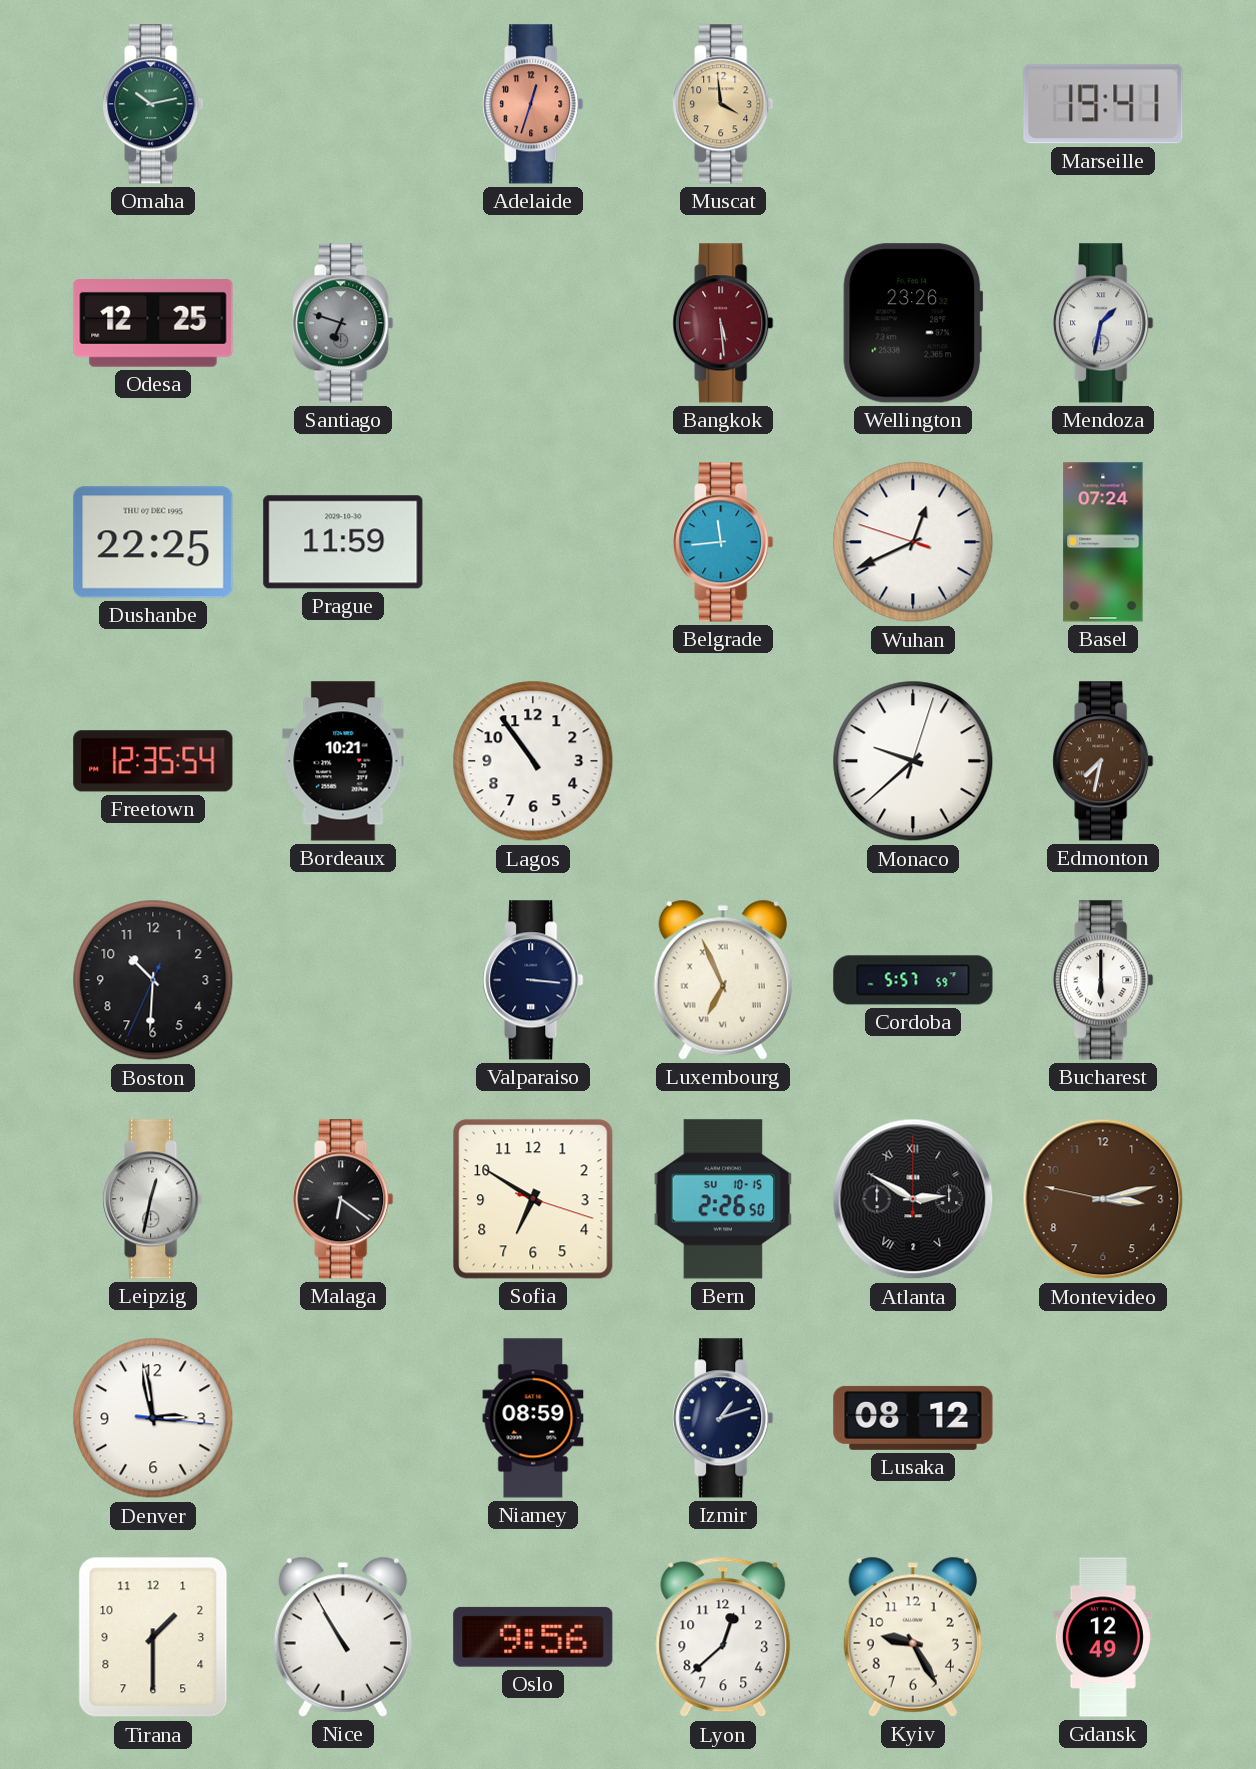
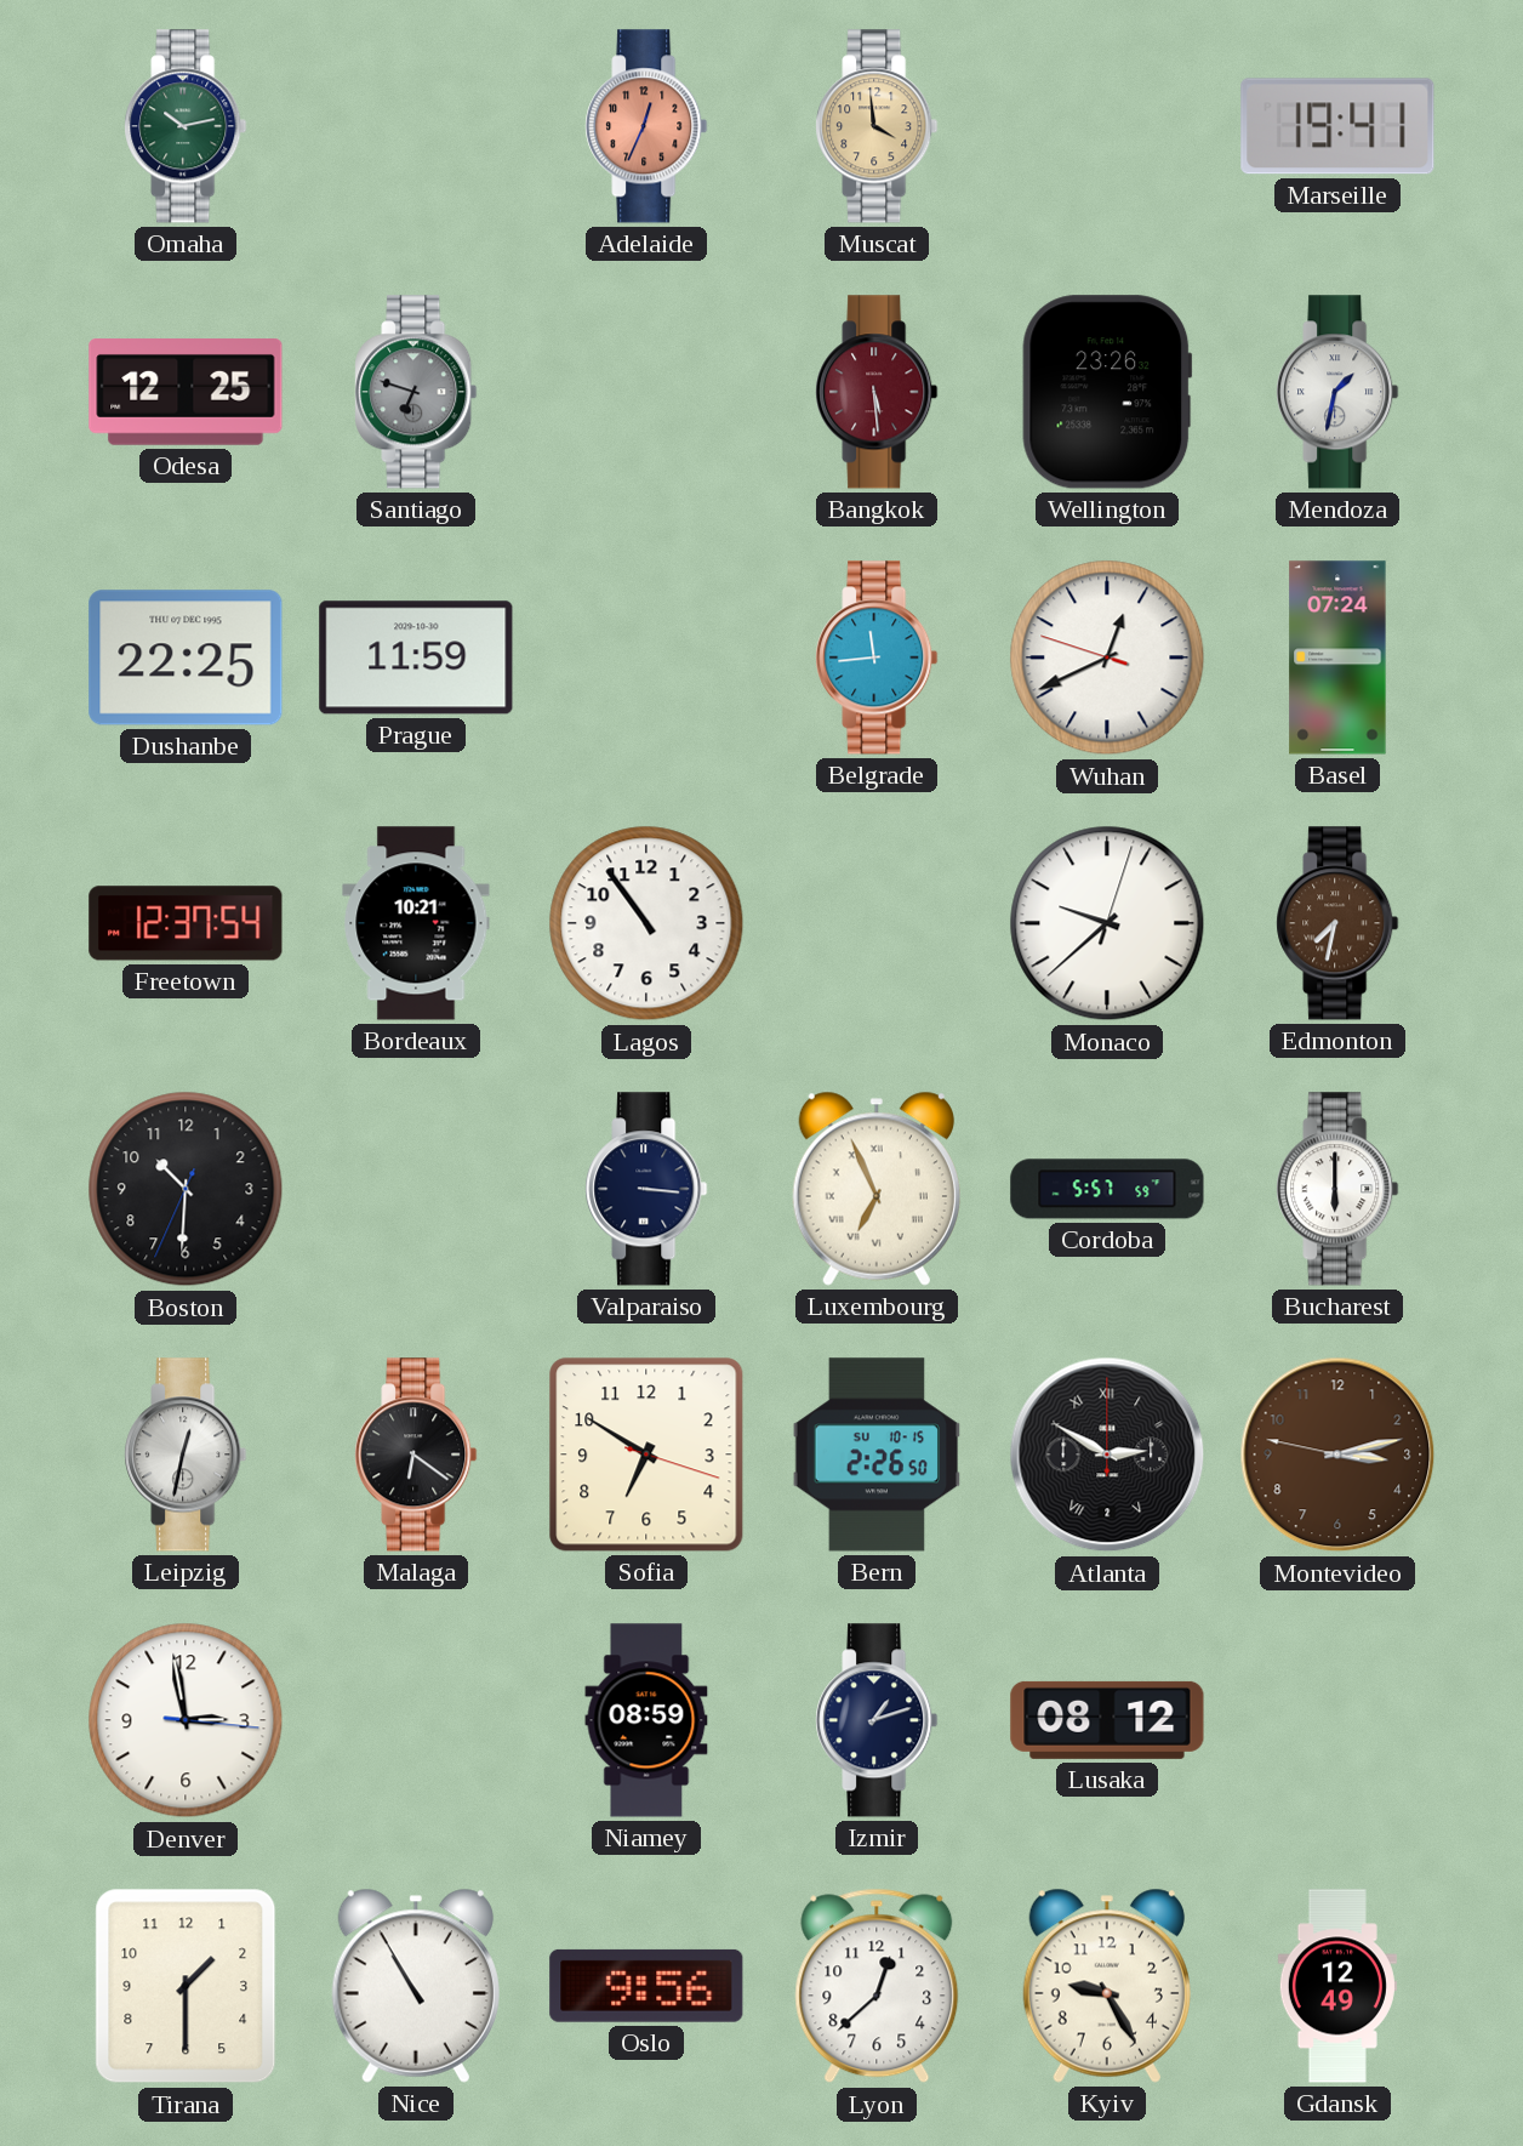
Adelaide: 12:33 -> 12:34 (646, 126)
Freetown: 12:35 -> 12:37 (186, 923)
